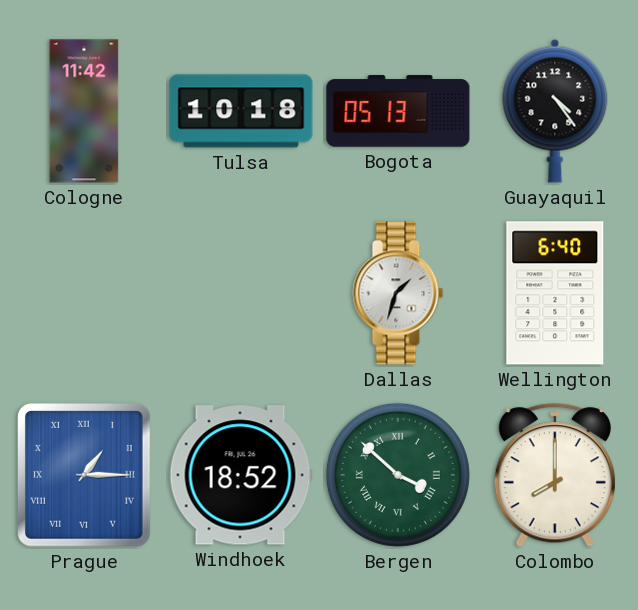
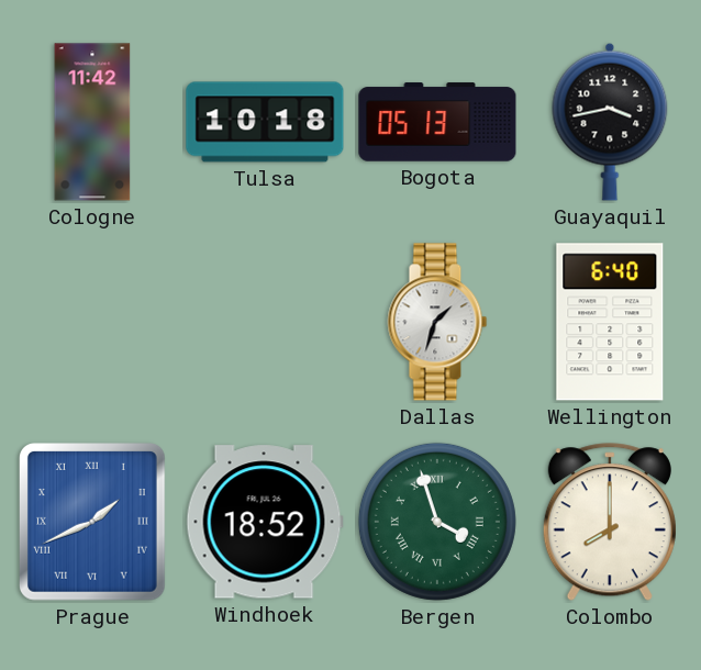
Guayaquil: 4:24 -> 3:43 (610, 122)
Prague: 1:15 -> 1:41 (93, 523)
Bergen: 3:52 -> 3:57 (437, 522)
